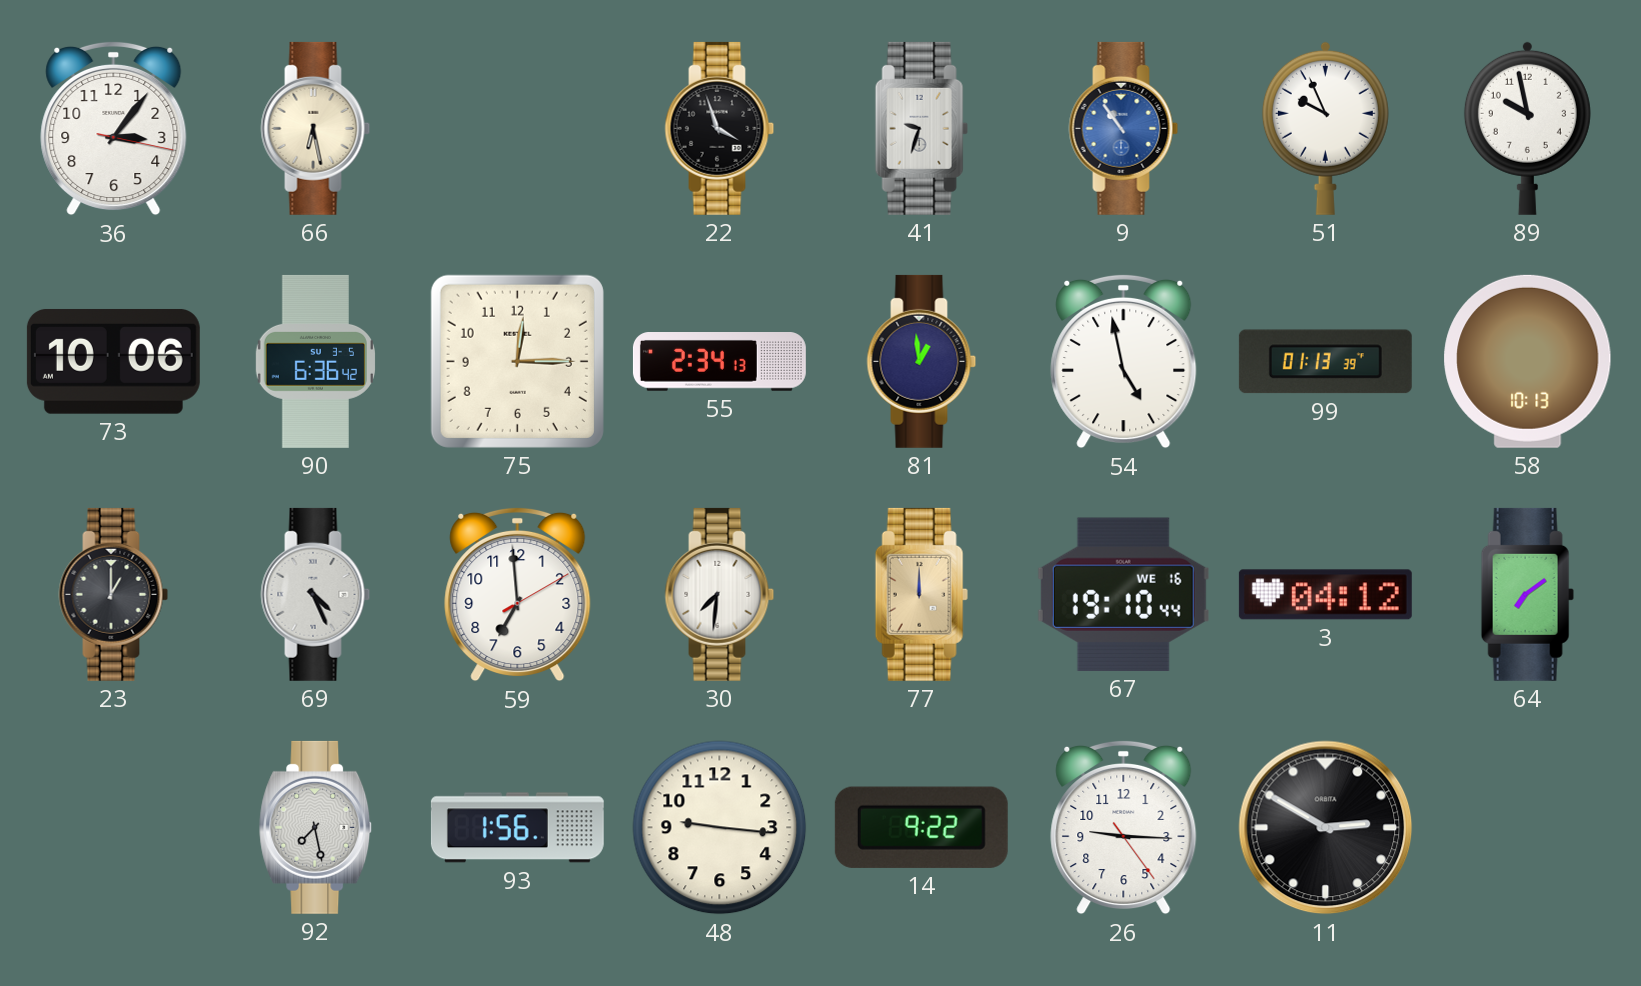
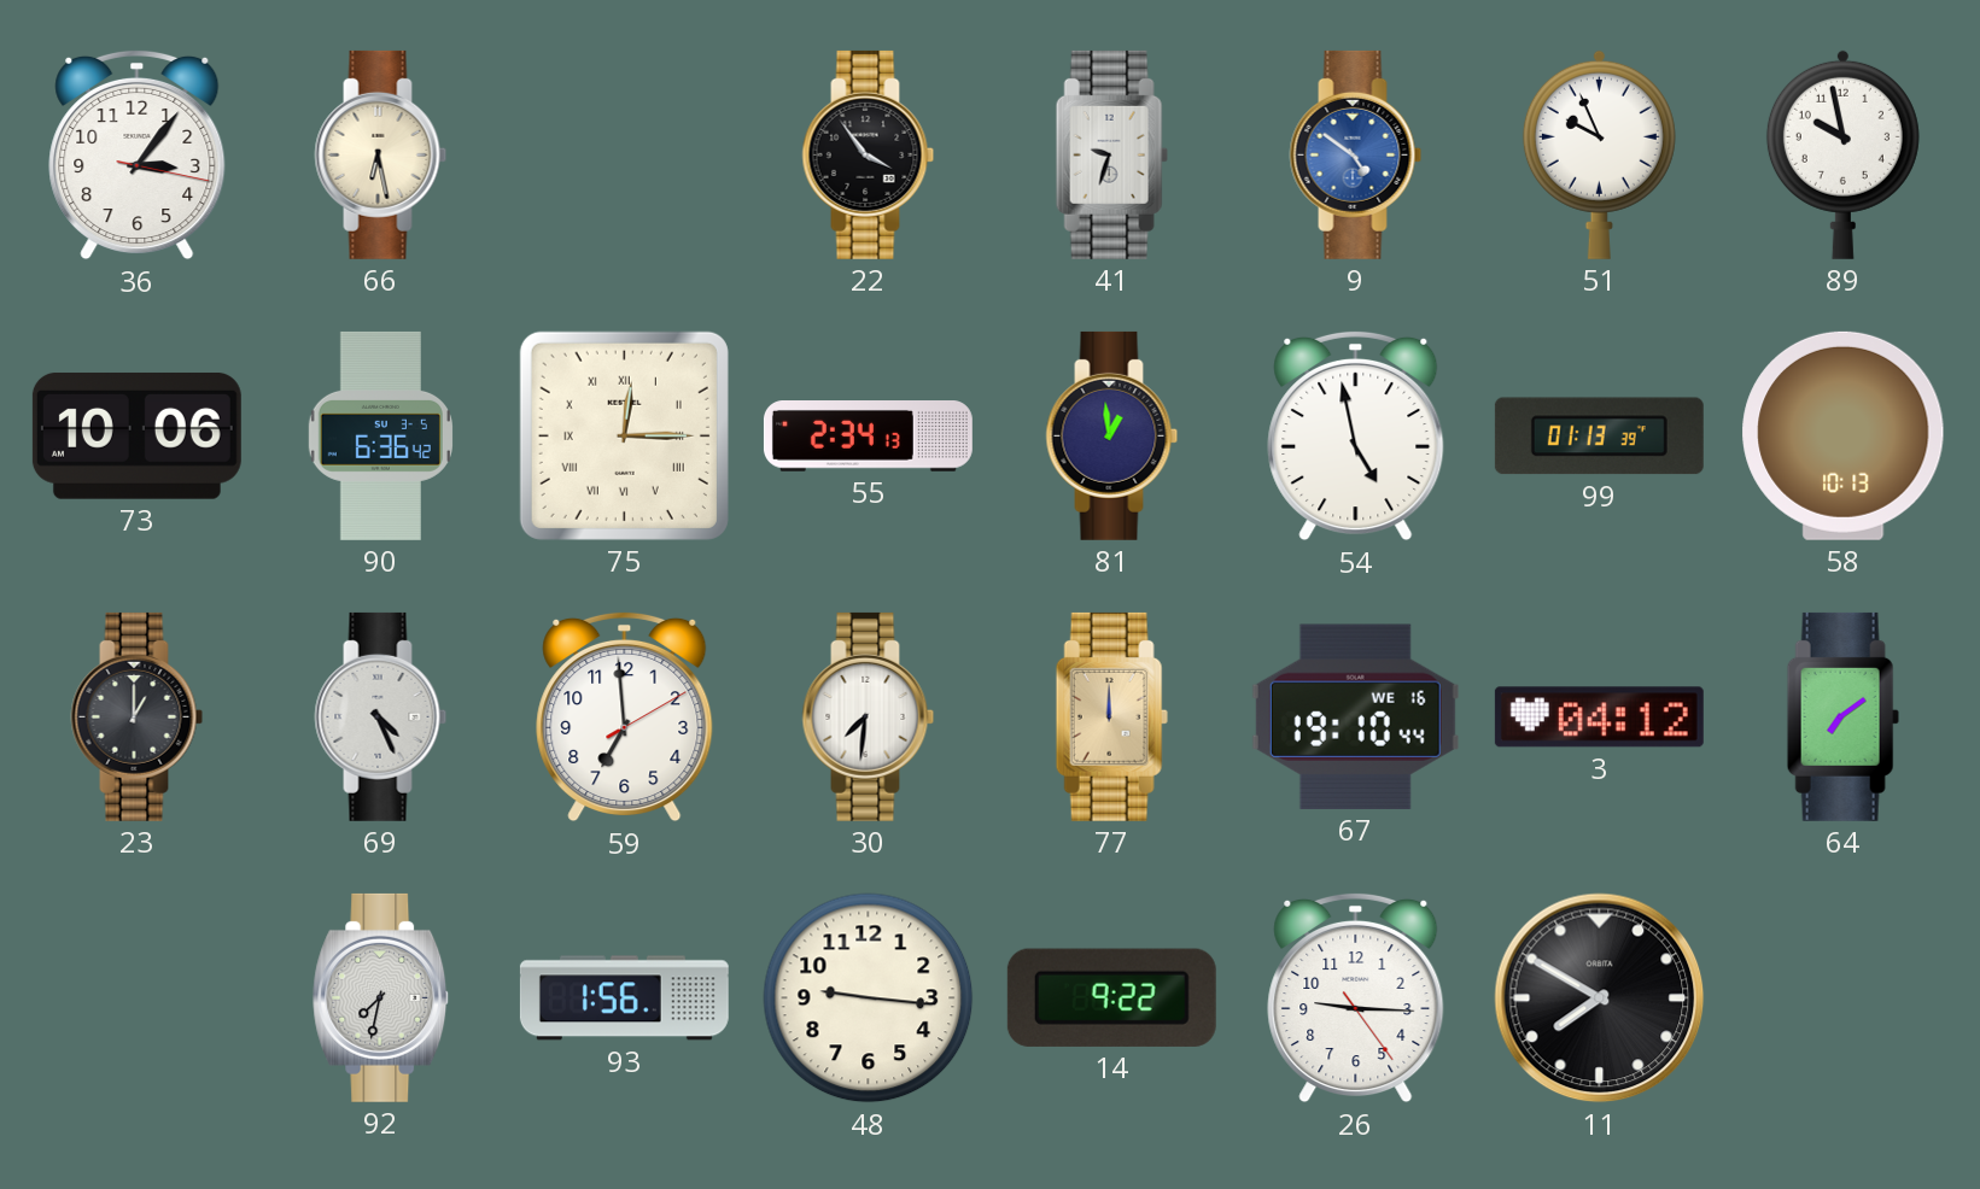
22: 3:57 -> 3:54 (869, 154)
9: 10:54 -> 4:51 (1356, 154)
75 numerals: Arabic -> Roman (624, 435)
92: 7:28 -> 7:32 (381, 997)
11: 2:50 -> 7:50 (1600, 998)
